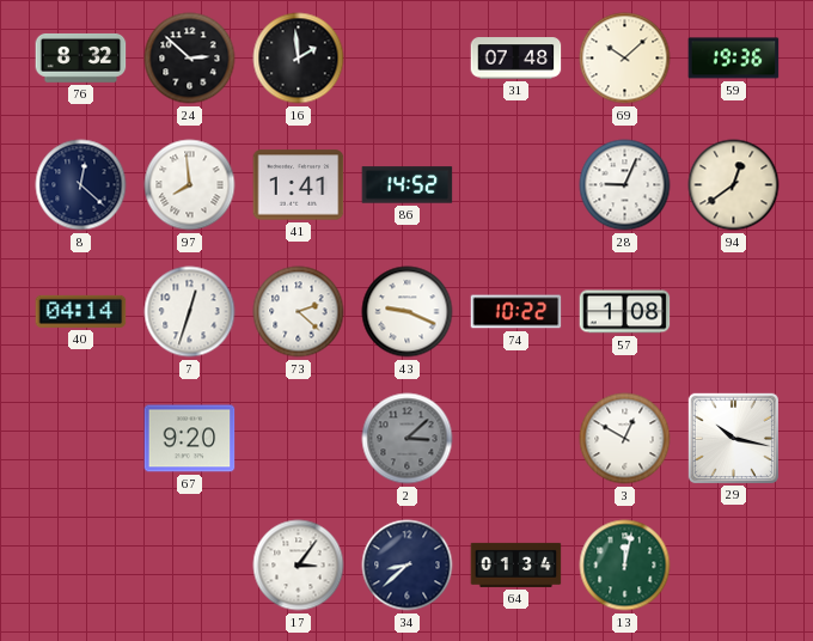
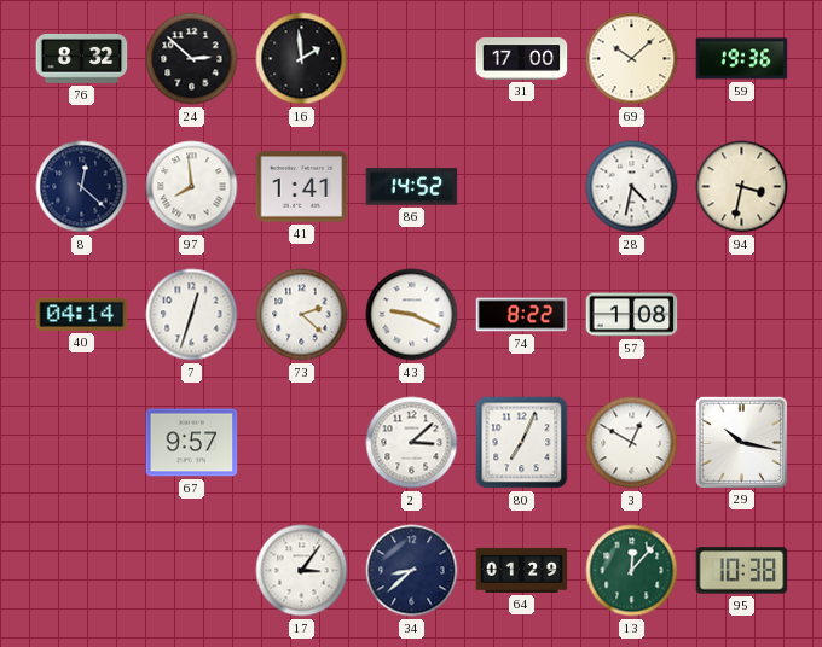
31: 07:48 -> 17:00 (522, 59)
28: 9:04 -> 4:32 (632, 187)
94: 12:39 -> 3:32 (742, 187)
74: 10:22 -> 8:22 (522, 315)
67: 9:20 -> 9:57 (192, 443)
2 dial: grey -> white (412, 443)
80: none -> 7:04 (522, 443)
64: 01:34 -> 01:29 (522, 570)
13: 12:02 -> 12:07 (632, 571)
95: none -> 10:38 (742, 571)
